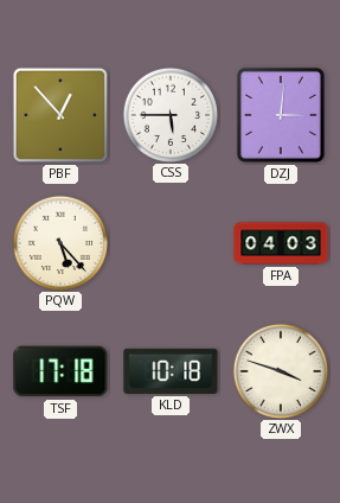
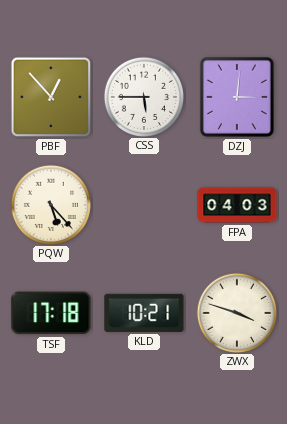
KLD: 10:18 -> 10:21 (144, 313)
